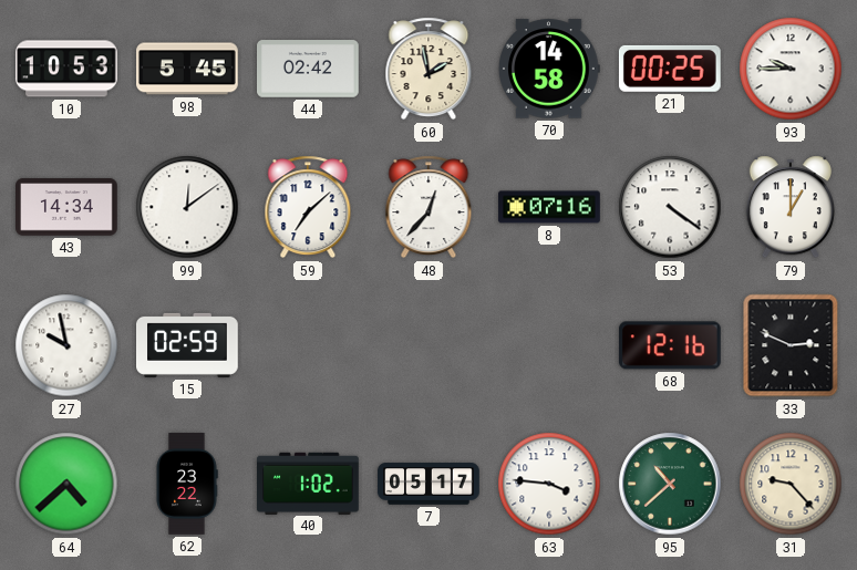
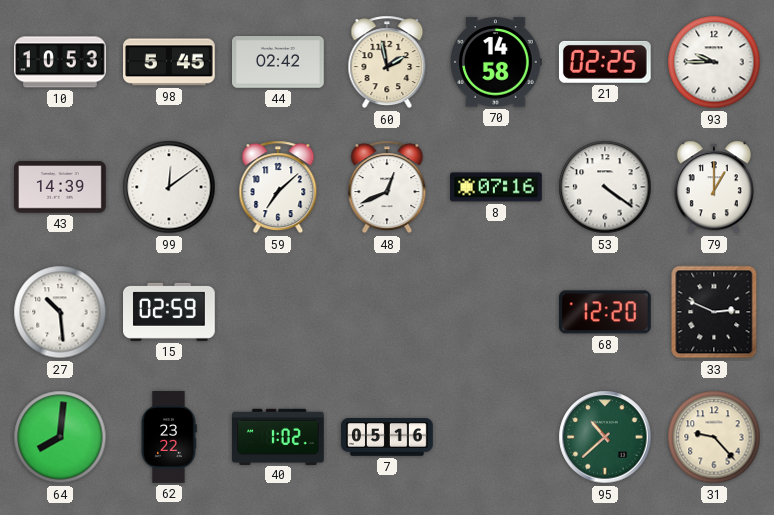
21: 00:25 -> 02:25 (605, 62)
43: 14:34 -> 14:39 (61, 187)
48: 12:37 -> 12:41 (387, 187)
27: 9:58 -> 10:29 (60, 312)
68: 12:16 -> 12:20 (605, 312)
64: 4:38 -> 8:01 (60, 437)
7: 05:17 -> 05:16 (387, 437)
63: 3:46 -> none (549, 484)
